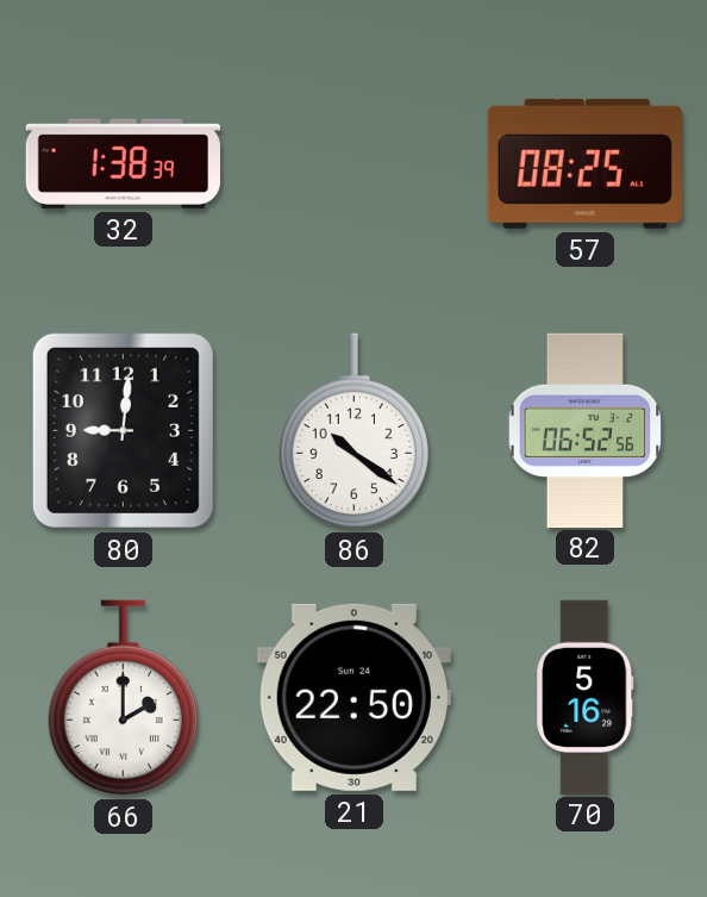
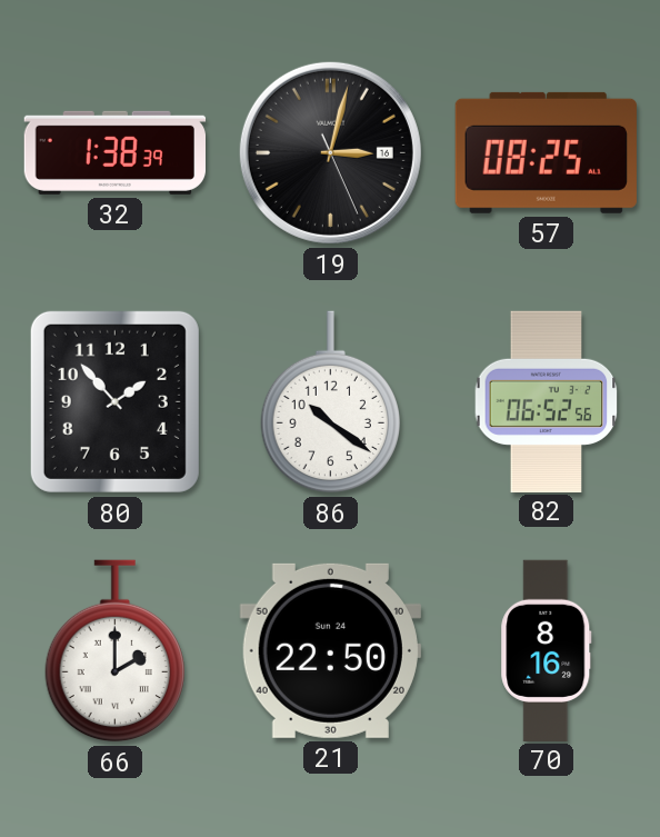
19: none -> 3:02 (330, 152)
80: 9:01 -> 1:53 (114, 401)
70: 5:16 -> 8:16 (547, 650)
